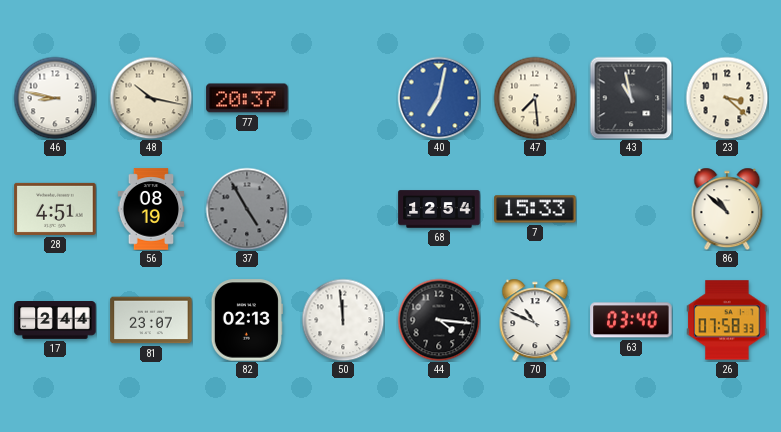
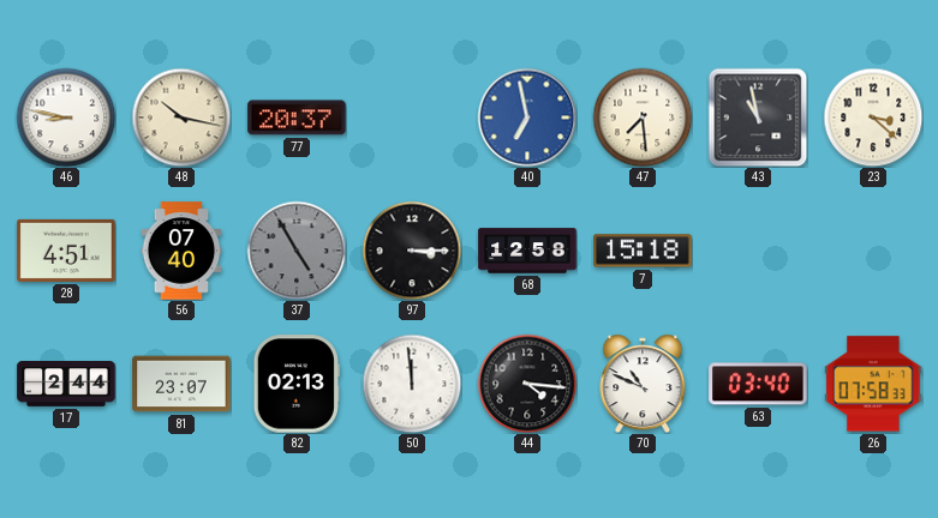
40: 7:02 -> 6:58 (527, 118)
56: 08:19 -> 07:40 (181, 251)
97: none -> 3:15 (412, 251)
68: 12:54 -> 12:58 (527, 251)
7: 15:33 -> 15:18 (643, 251)
86: 10:52 -> none (727, 209)
